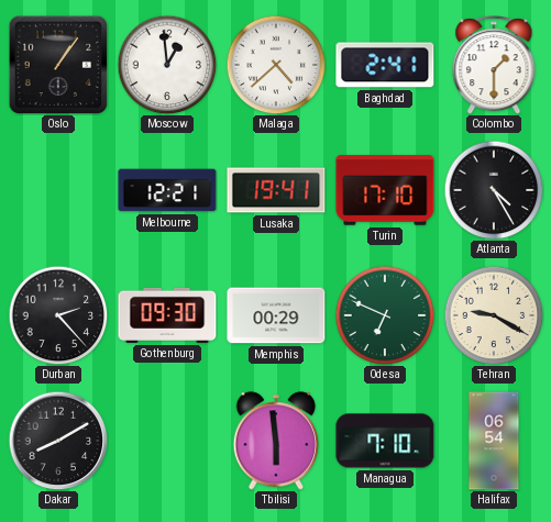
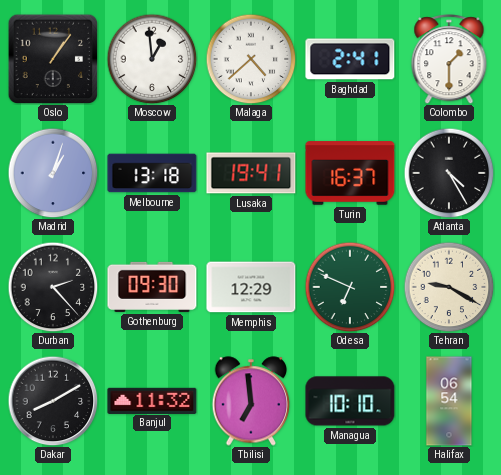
Madrid: none -> 1:03 (53, 173)
Melbourne: 12:21 -> 13:18 (152, 173)
Turin: 17:10 -> 16:37 (350, 173)
Memphis: 00:29 -> 12:29 (251, 287)
Banjul: none -> 11:32 (152, 400)
Tbilisi: 5:59 -> 6:59 (251, 401)
Managua: 7:10 -> 10:10 (350, 401)
